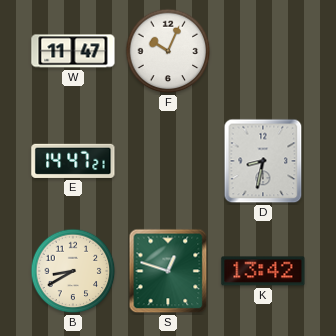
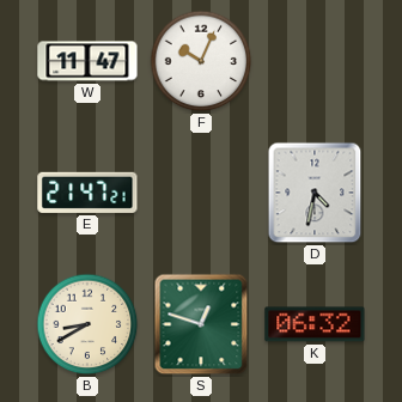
E: 14:47 -> 21:47 (87, 193)
D: 8:32 -> 4:32 (315, 193)
K: 13:42 -> 06:32 (315, 324)
